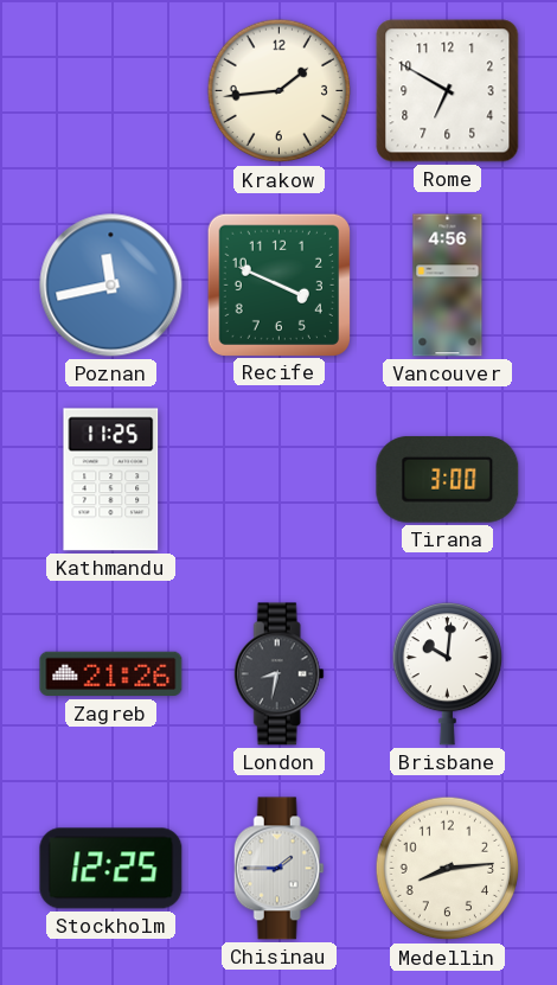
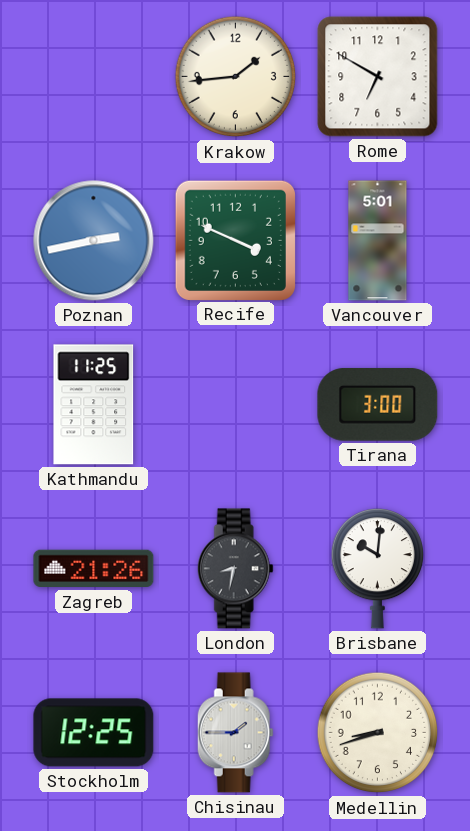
Poznan: 11:43 -> 2:43 (94, 241)
Vancouver: 4:56 -> 5:01 (378, 241)
Medellin: 8:14 -> 8:42 (378, 733)
